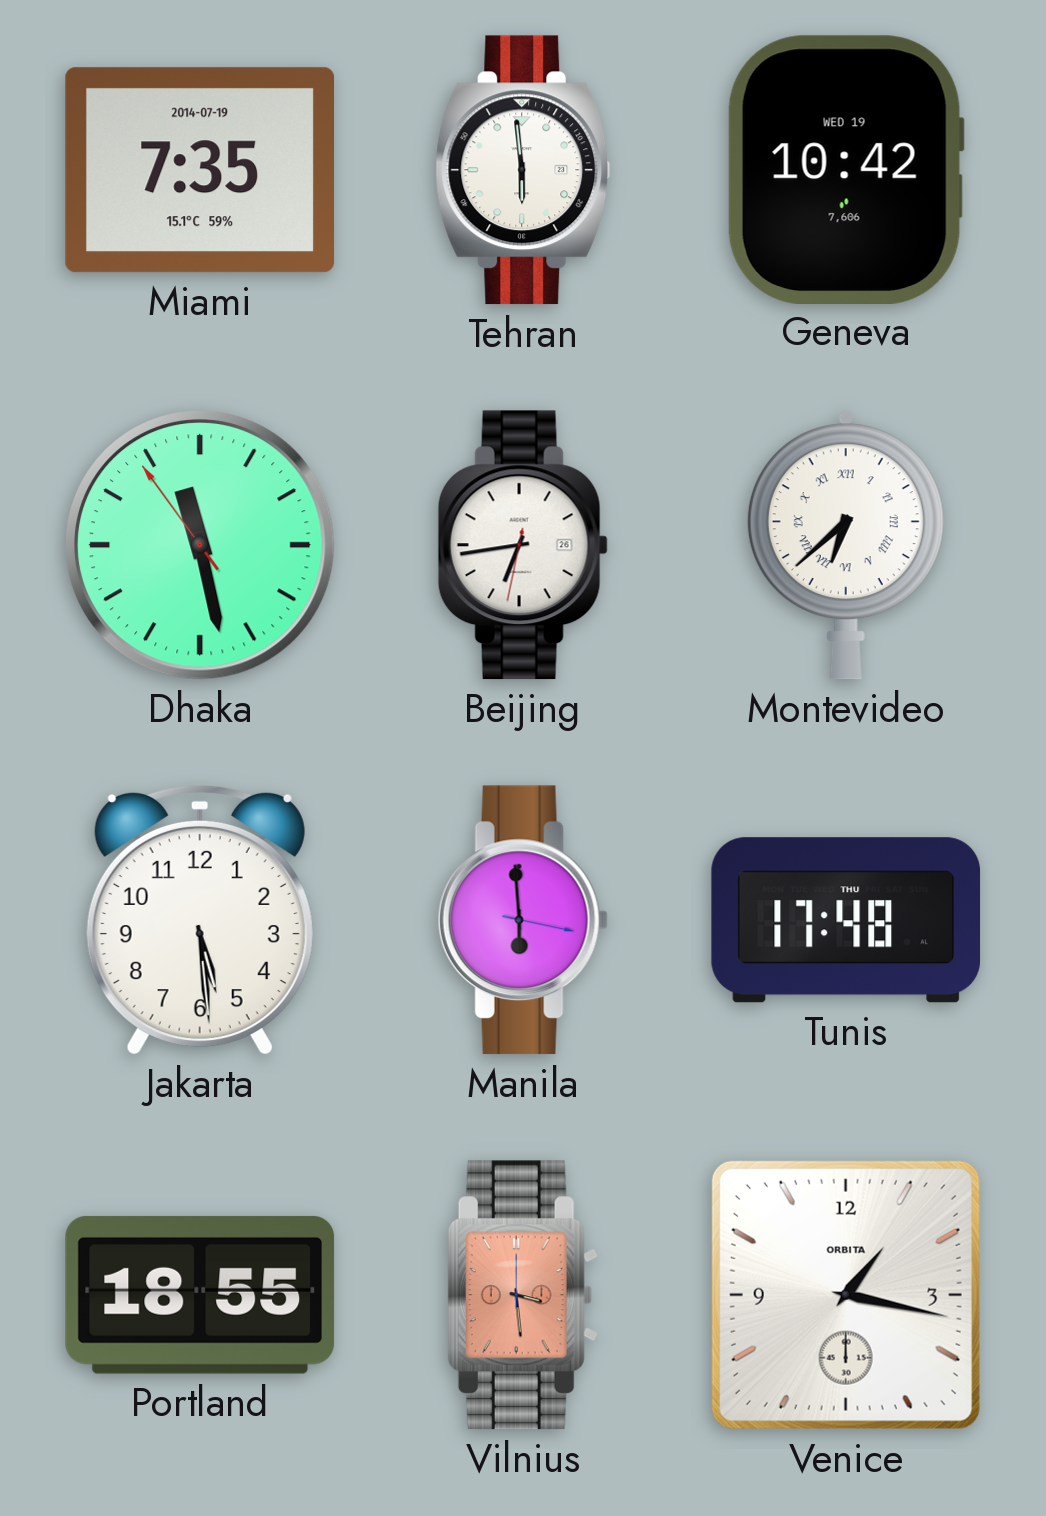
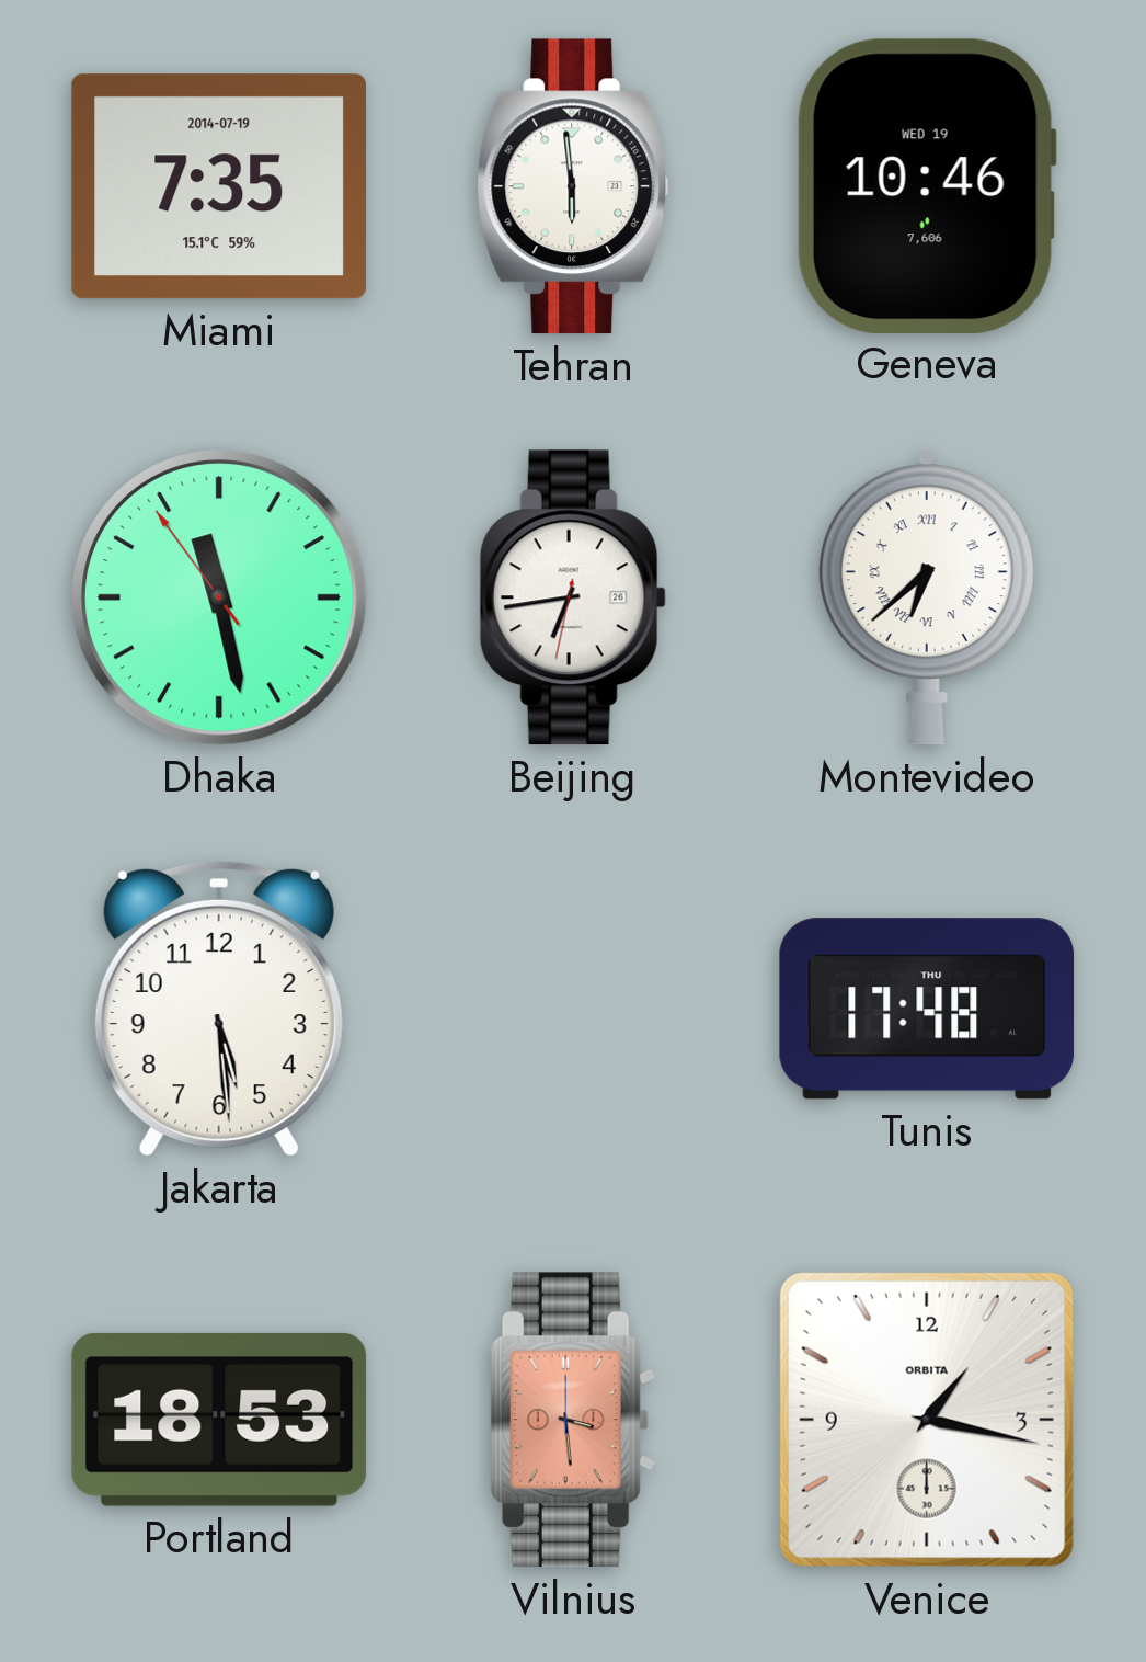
Geneva: 10:42 -> 10:46 (927, 185)
Manila: 5:59 -> none (523, 920)
Portland: 18:55 -> 18:53 (219, 1420)
